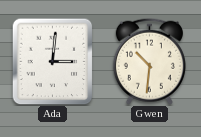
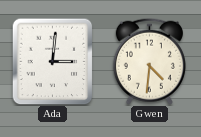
Gwen: 10:31 -> 4:31 (149, 61)
